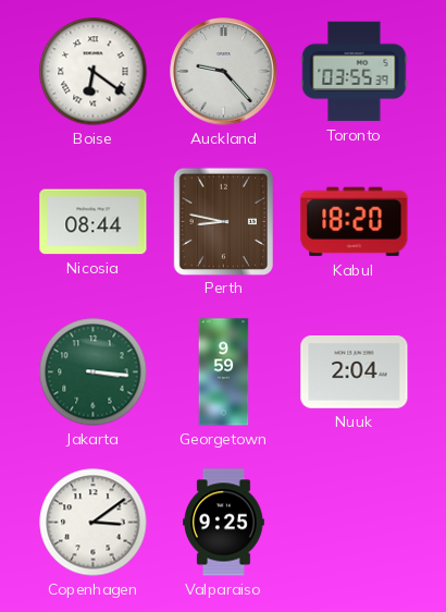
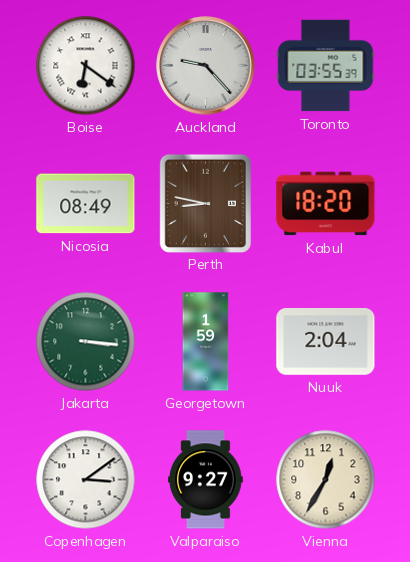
Nicosia: 08:44 -> 08:49 (86, 204)
Georgetown: 9:59 -> 1:59 (206, 342)
Valparaiso: 9:25 -> 9:27 (206, 480)
Vienna: none -> 12:35 (326, 480)
